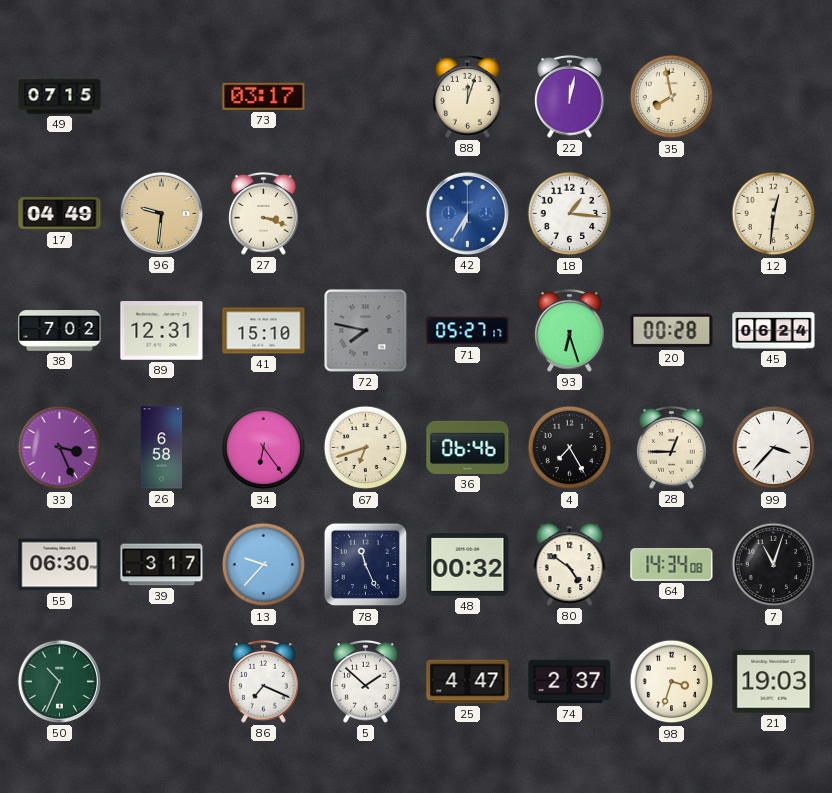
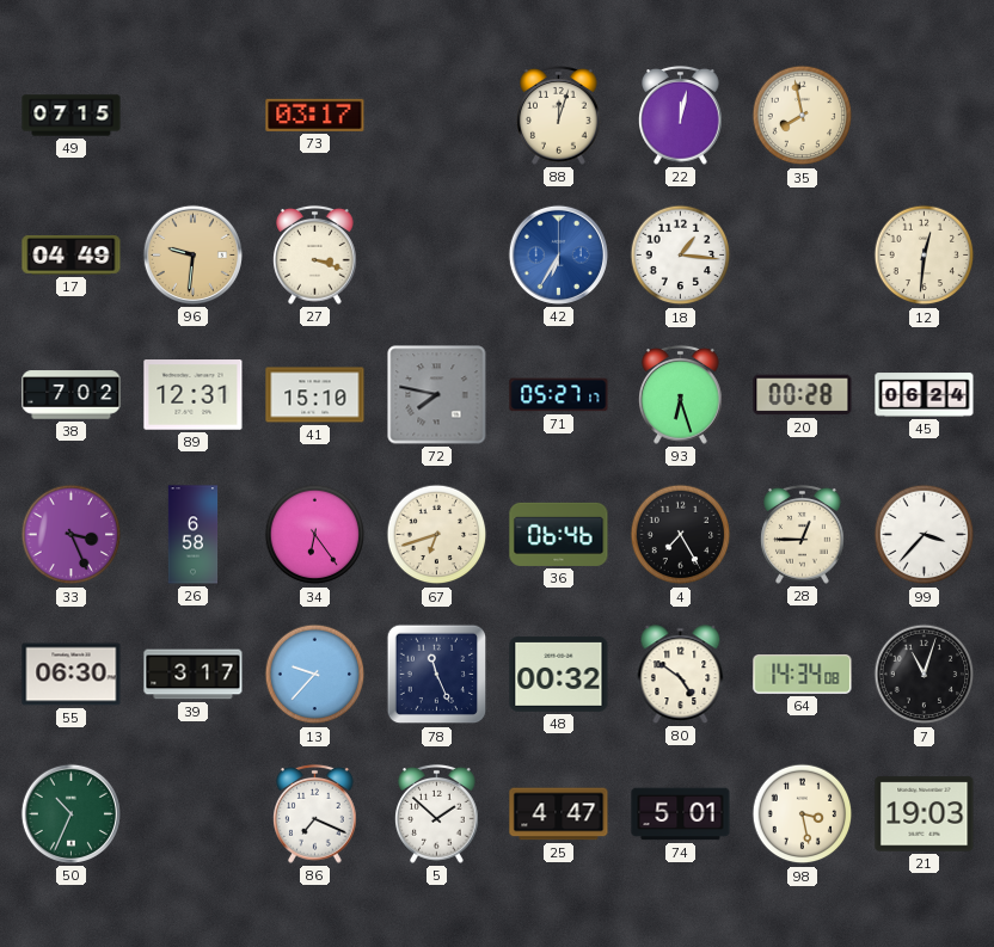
74: 2:37 -> 5:01 (681, 814)
98: 3:33 -> 3:28 (803, 814)
